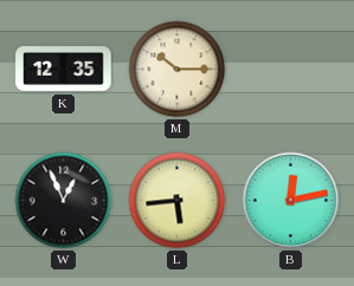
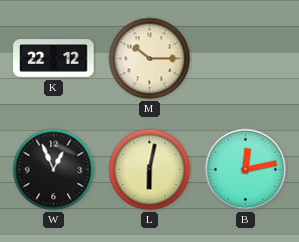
K: 12:35 -> 22:12 (54, 59)
L: 5:44 -> 6:02 (150, 170)
